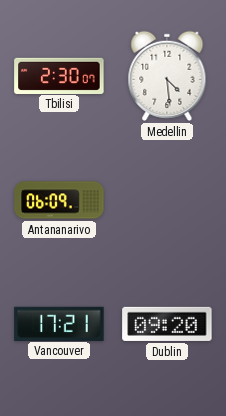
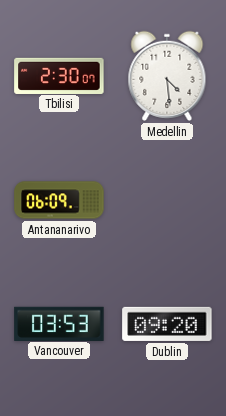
Vancouver: 17:21 -> 03:53 (59, 323)
